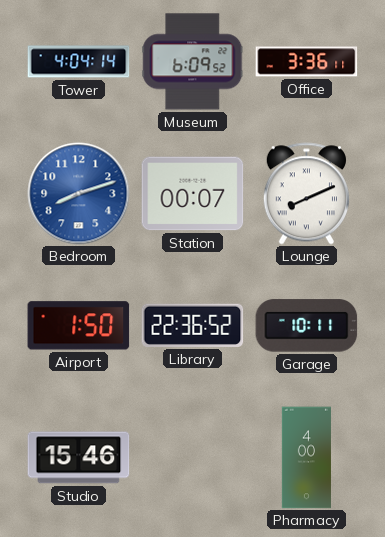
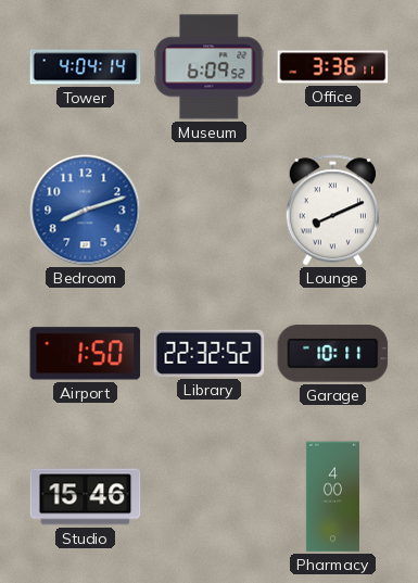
Station: 00:07 -> none (193, 194)
Library: 22:36 -> 22:32 (210, 353)
